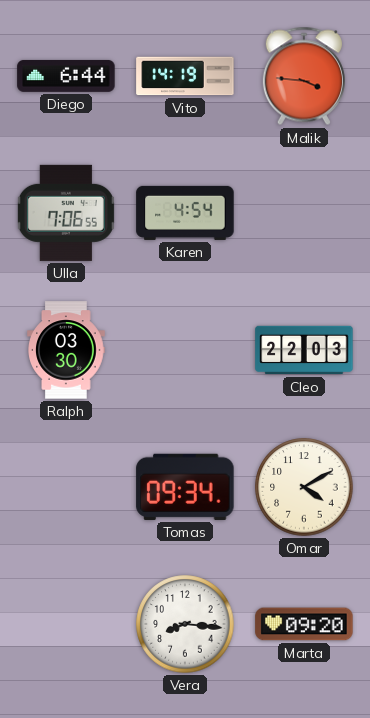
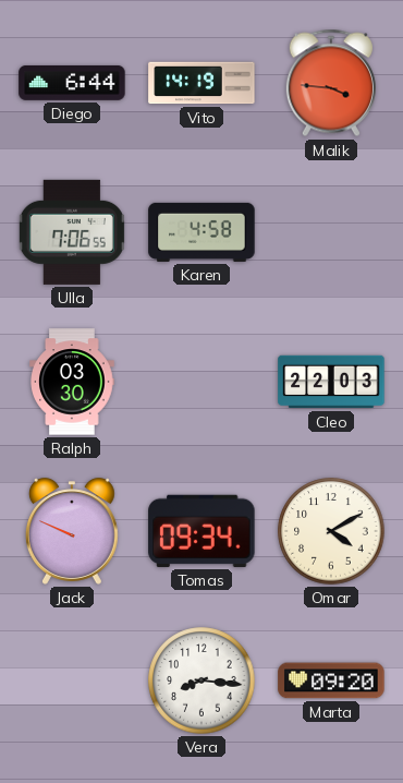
Karen: 4:54 -> 4:58 (201, 232)
Jack: none -> 9:49 (72, 531)
